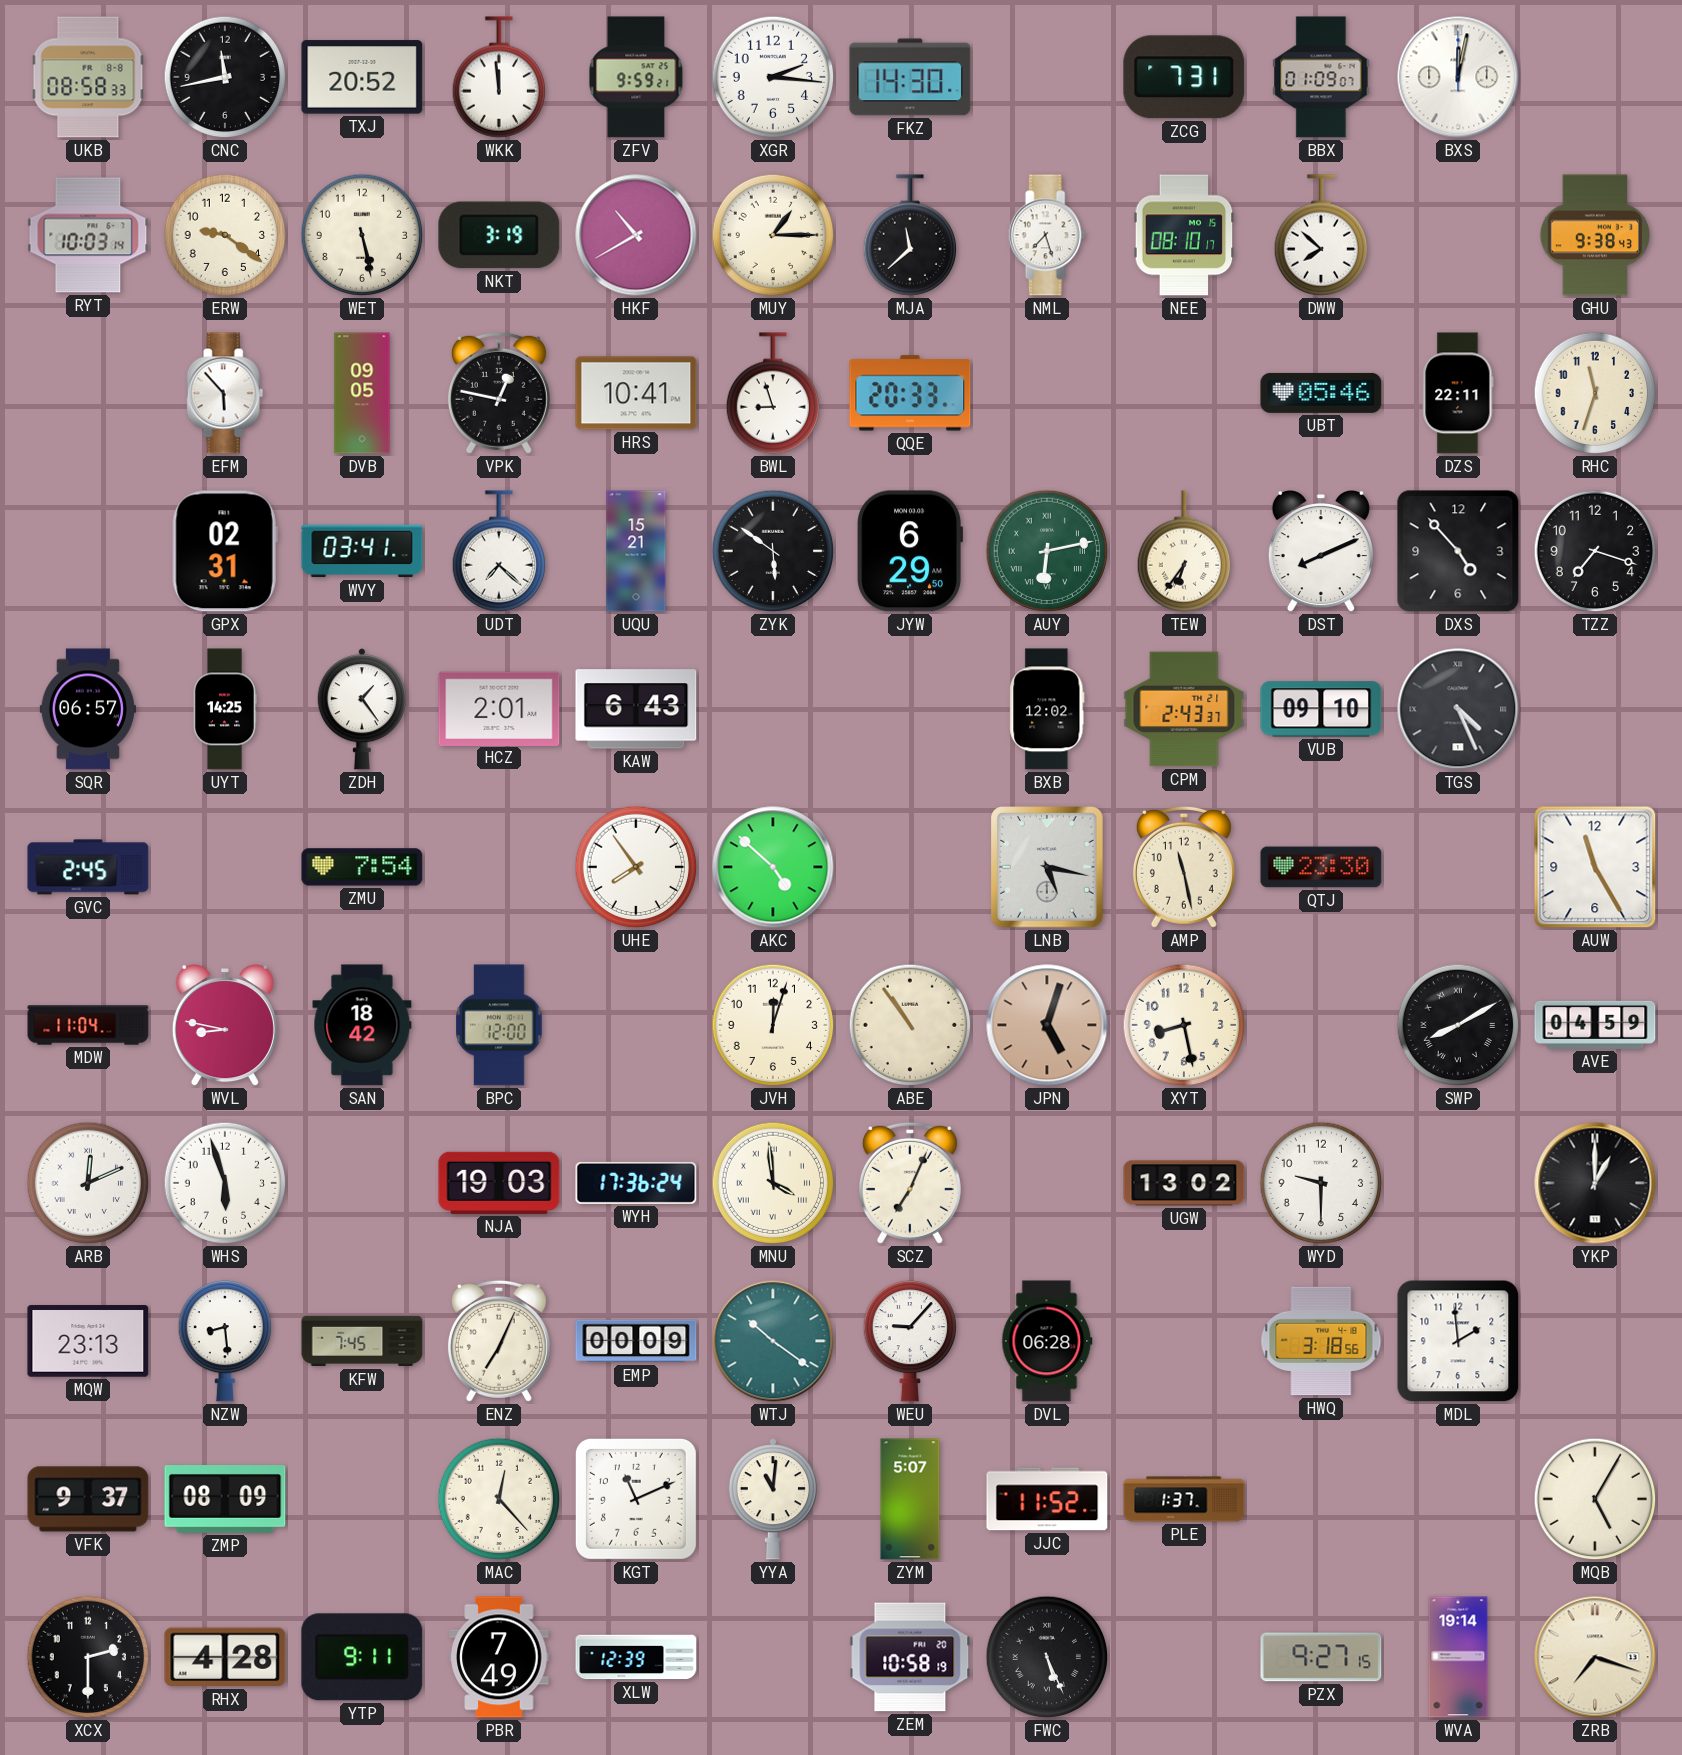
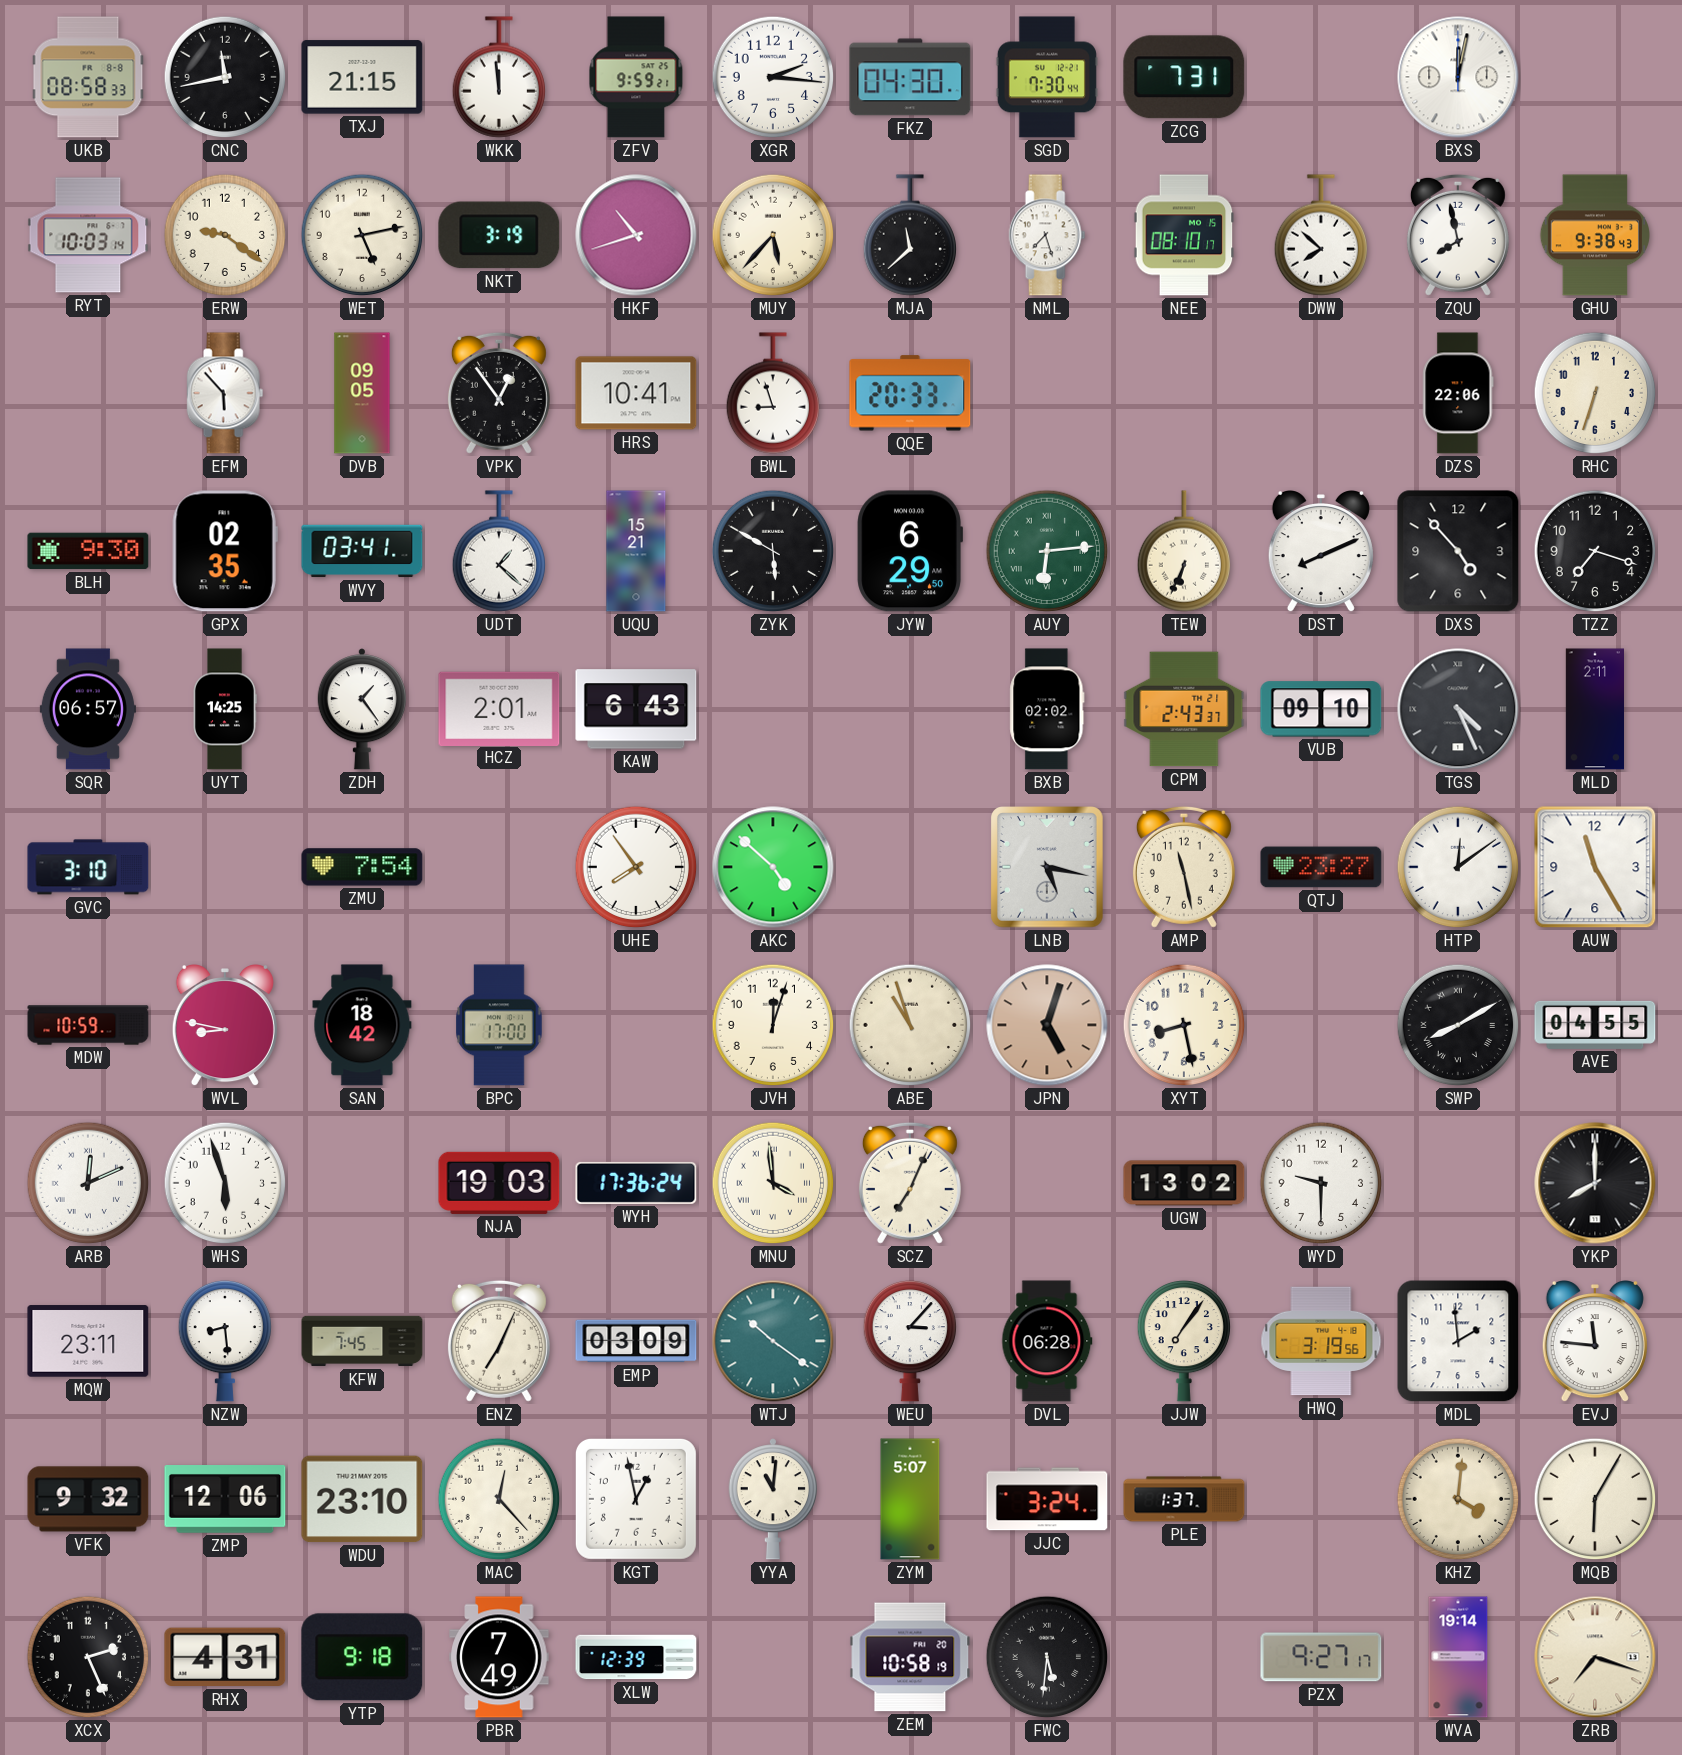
TXJ: 20:52 -> 21:15 (362, 77)
FKZ: 14:30 -> 04:30 (910, 77)
SGD: none -> 7:30 (1047, 77)
BBX: 01:09 -> none (1321, 77)
WET: 5:28 -> 5:13 (362, 235)
HKF: 10:40 -> 10:42 (636, 235)
MUY: 1:15 -> 5:37 (773, 235)
ZQU: none -> 7:58 (1458, 235)
VPK: 12:47 -> 12:54 (499, 393)
UBT: 05:46 -> none (1321, 393)
DZS: 22:11 -> 22:06 (1458, 393)
RHC: 11:33 -> 6:33 (1595, 393)
BLH: none -> 9:30 (88, 551)
GPX: 02:31 -> 02:35 (225, 551)
UDT: 7:22 -> 1:22 (498, 551)
ZYK: 5:51 -> 5:50 (773, 551)
AUY: 6:13 -> 6:14 (1047, 551)
TEW: 6:36 -> 6:34 (1183, 551)
BXB: 12:02 -> 02:02 (1047, 709)
MLD: none -> 2:11 (1594, 709)
GVC: 2:45 -> 3:10 (88, 867)
QTJ: 23:30 -> 23:27 (1321, 867)
HTP: none -> 12:09 (1458, 867)
MDW: 11:04 -> 10:59 (88, 1025)
BPC: 12:00 -> 17:00 (499, 1025)
ABE: 10:54 -> 10:57 (910, 1025)
AVE: 04:59 -> 04:55 (1595, 1025)
YKP: 1:00 -> 8:00 (1595, 1183)
MQW: 23:13 -> 23:11 (88, 1341)
EMP: 00:09 -> 03:09 (636, 1341)
WEU: 9:07 -> 3:07 (909, 1341)
JJW: none -> 7:06 (1183, 1341)
HWQ: 3:18 -> 3:19 (1321, 1341)
EVJ: none -> 11:46 (1595, 1342)
VFK: 9:37 -> 9:32 (88, 1499)
ZMP: 08:09 -> 12:06 (225, 1500)
WDU: none -> 23:10 (362, 1499)
KGT: 11:11 -> 12:58 (636, 1499)
JJC: 11:52 -> 3:24 (1047, 1499)
KHZ: none -> 4:01 (1458, 1499)
MQB: 5:05 -> 6:05 (1595, 1499)
XCX: 2:30 -> 2:26 (88, 1657)
RHX: 4:28 -> 4:31 (225, 1657)
YTP: 9:11 -> 9:18 (362, 1657)
FWC: 5:26 -> 5:31 (1047, 1657)
PZX: 9:27:15 -> 9:27:17 (1321, 1657)
